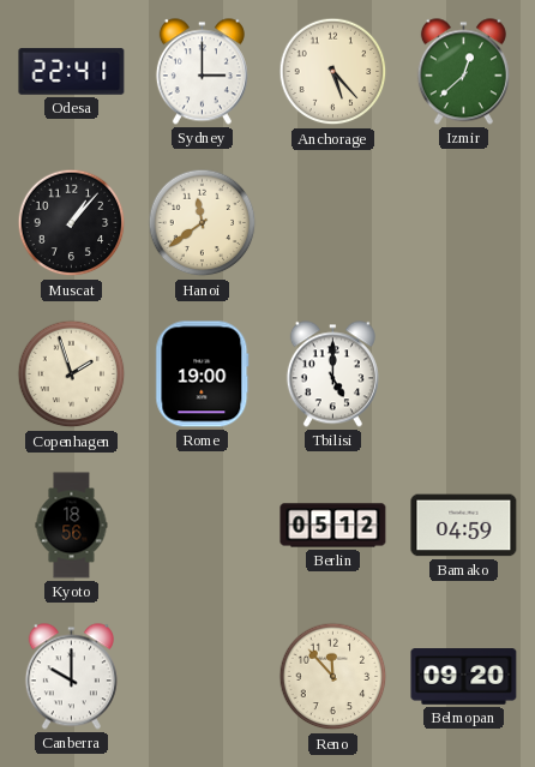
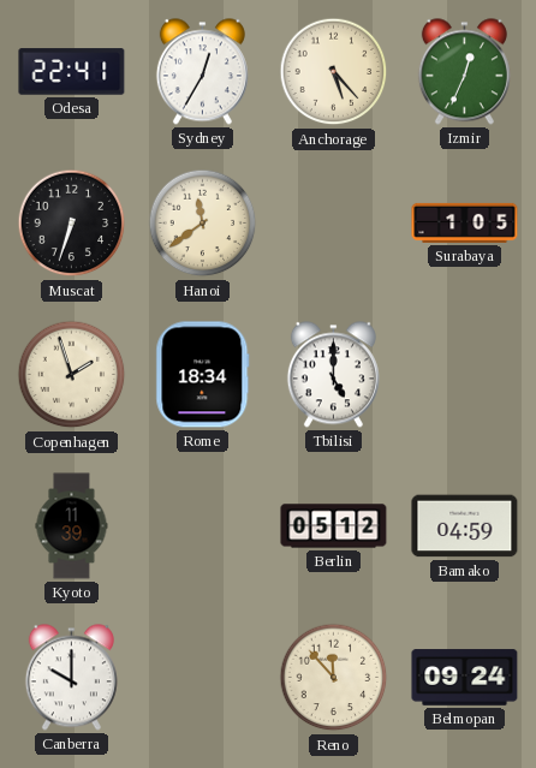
Sydney: 3:00 -> 12:35 (202, 72)
Izmir: 12:38 -> 12:34 (464, 72)
Muscat: 1:07 -> 6:33 (72, 224)
Surabaya: none -> 1:05 (465, 222)
Rome: 19:00 -> 18:34 (203, 375)
Kyoto: 18:56 -> 11:39 (72, 526)
Belmopan: 09:20 -> 09:24 (465, 678)
